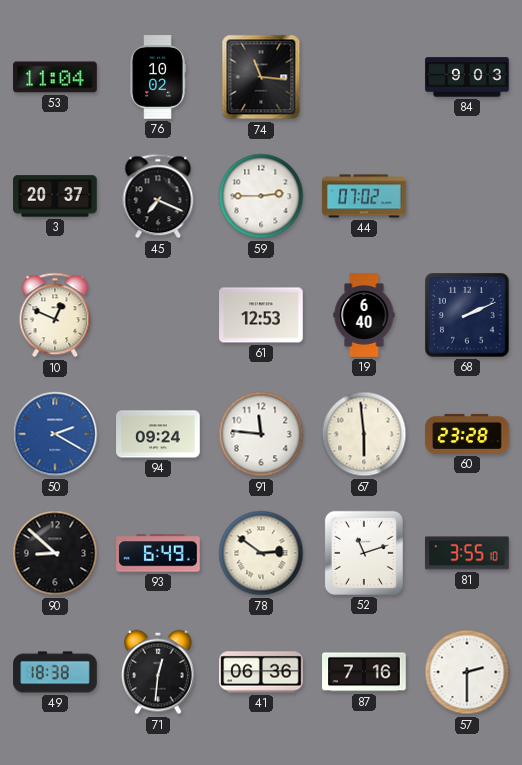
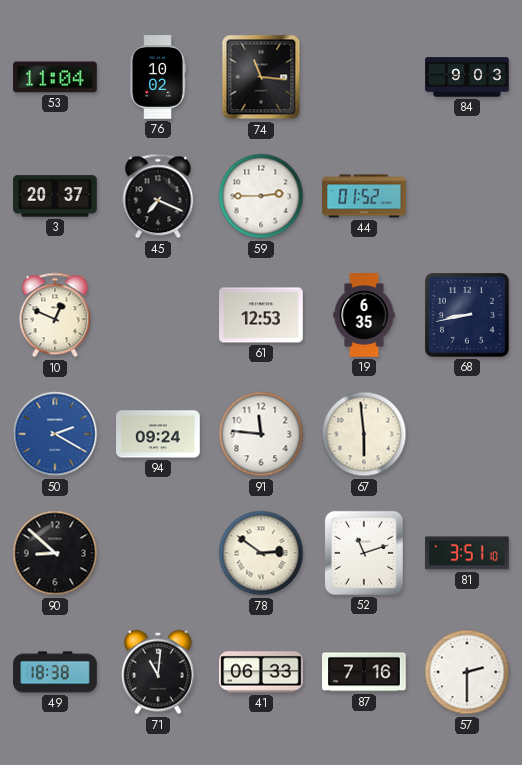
44: 07:02 -> 01:52 (364, 196)
19: 6:40 -> 6:35 (364, 315)
68: 2:11 -> 8:43 (467, 315)
60: 23:28 -> none (467, 434)
93: 6:49 -> none (158, 553)
81: 3:55 -> 3:51 (467, 553)
71: 12:31 -> 11:01 (159, 672)
41: 06:36 -> 06:33 (261, 672)
